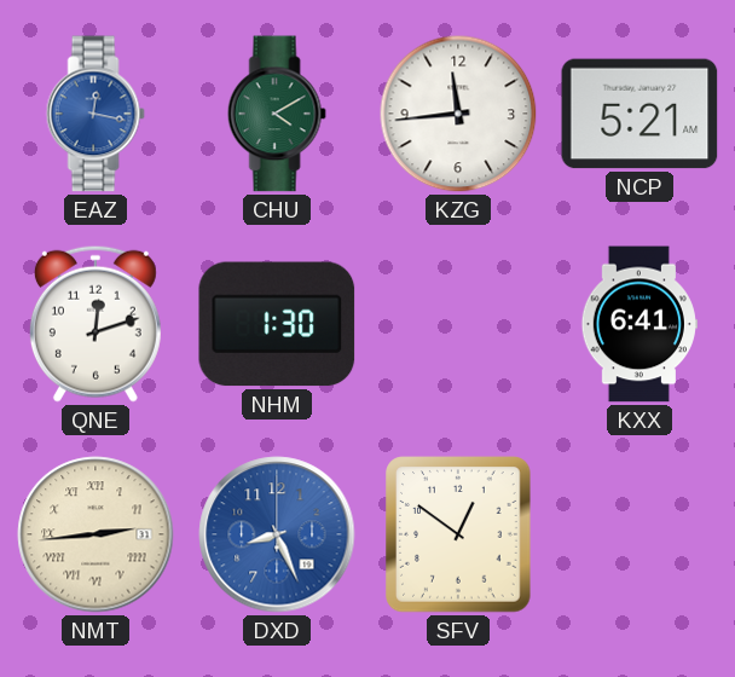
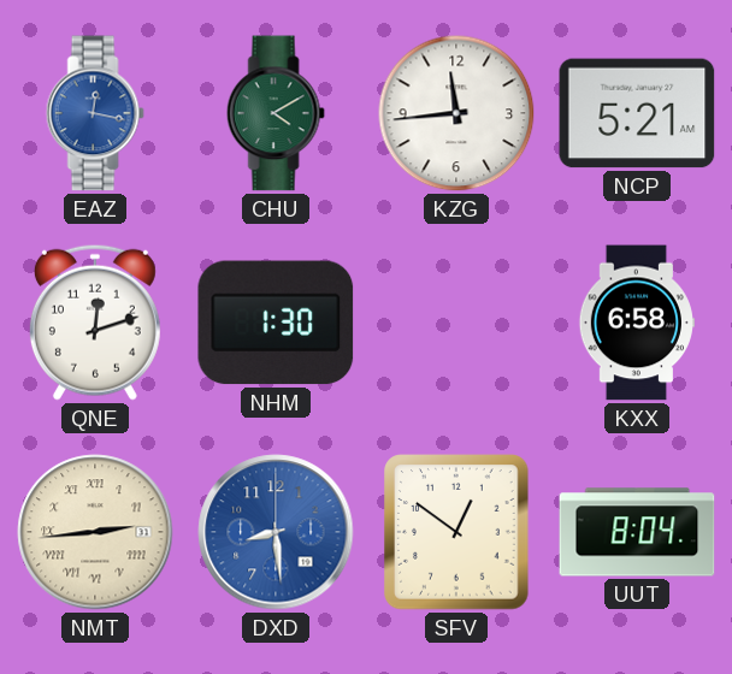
KXX: 6:41 -> 6:58 (637, 323)
DXD: 8:26 -> 8:29 (276, 532)
UUT: none -> 8:04 (637, 532)
